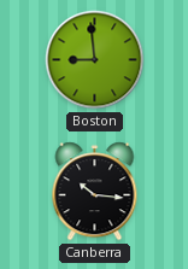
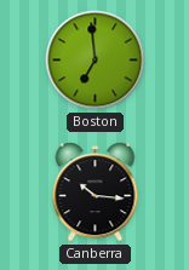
Boston: 8:59 -> 6:59 (96, 61)
